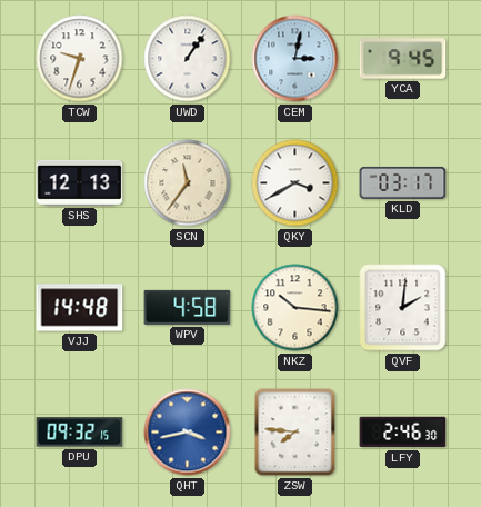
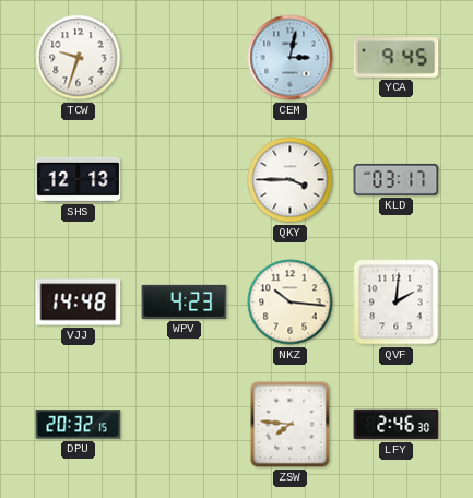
UWD: 1:06 -> none (188, 59)
SCN: 11:36 -> none (188, 183)
QKY: 3:40 -> 3:45 (291, 180)
WPV: 4:58 -> 4:23 (185, 301)
DPU: 09:32 -> 20:32 (79, 425)
QHT: 3:43 -> none (188, 433)
